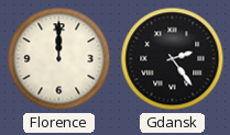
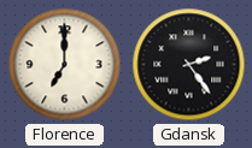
Florence: 12:00 -> 7:00 (65, 65)
